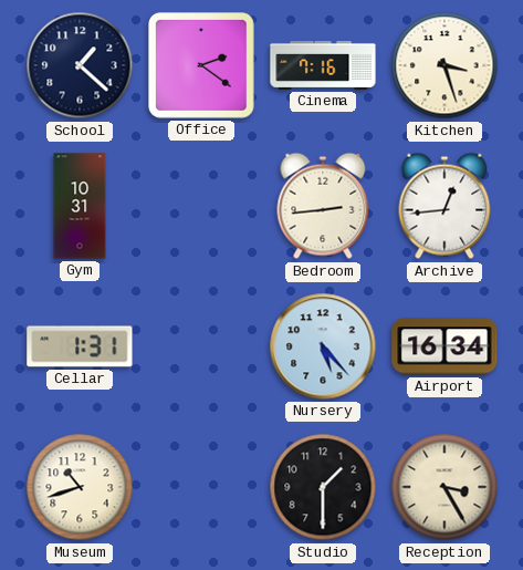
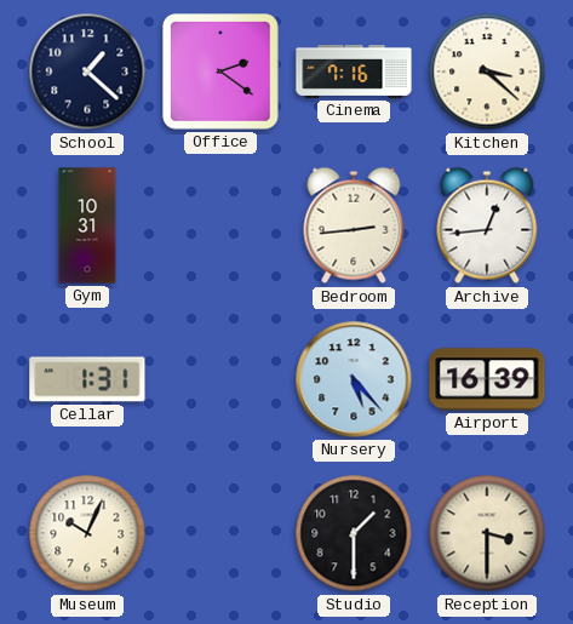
Kitchen: 3:27 -> 3:22 (487, 71)
Airport: 16:34 -> 16:39 (487, 379)
Museum: 10:42 -> 10:04 (87, 533)
Reception: 3:25 -> 3:30 (487, 533)
